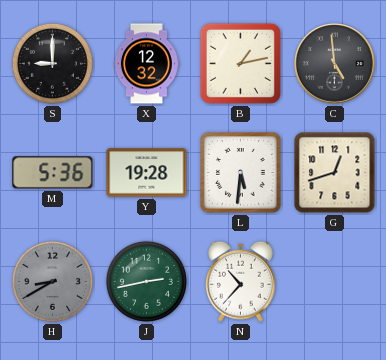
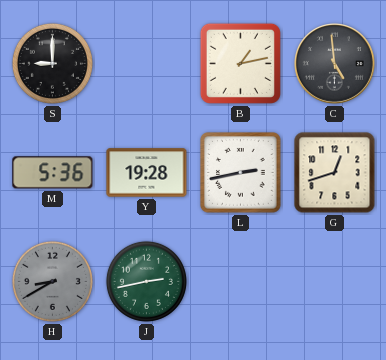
X: 12:32 -> none (146, 64)
L: 5:31 -> 2:43 (241, 173)
N: 10:37 -> none (240, 281)
